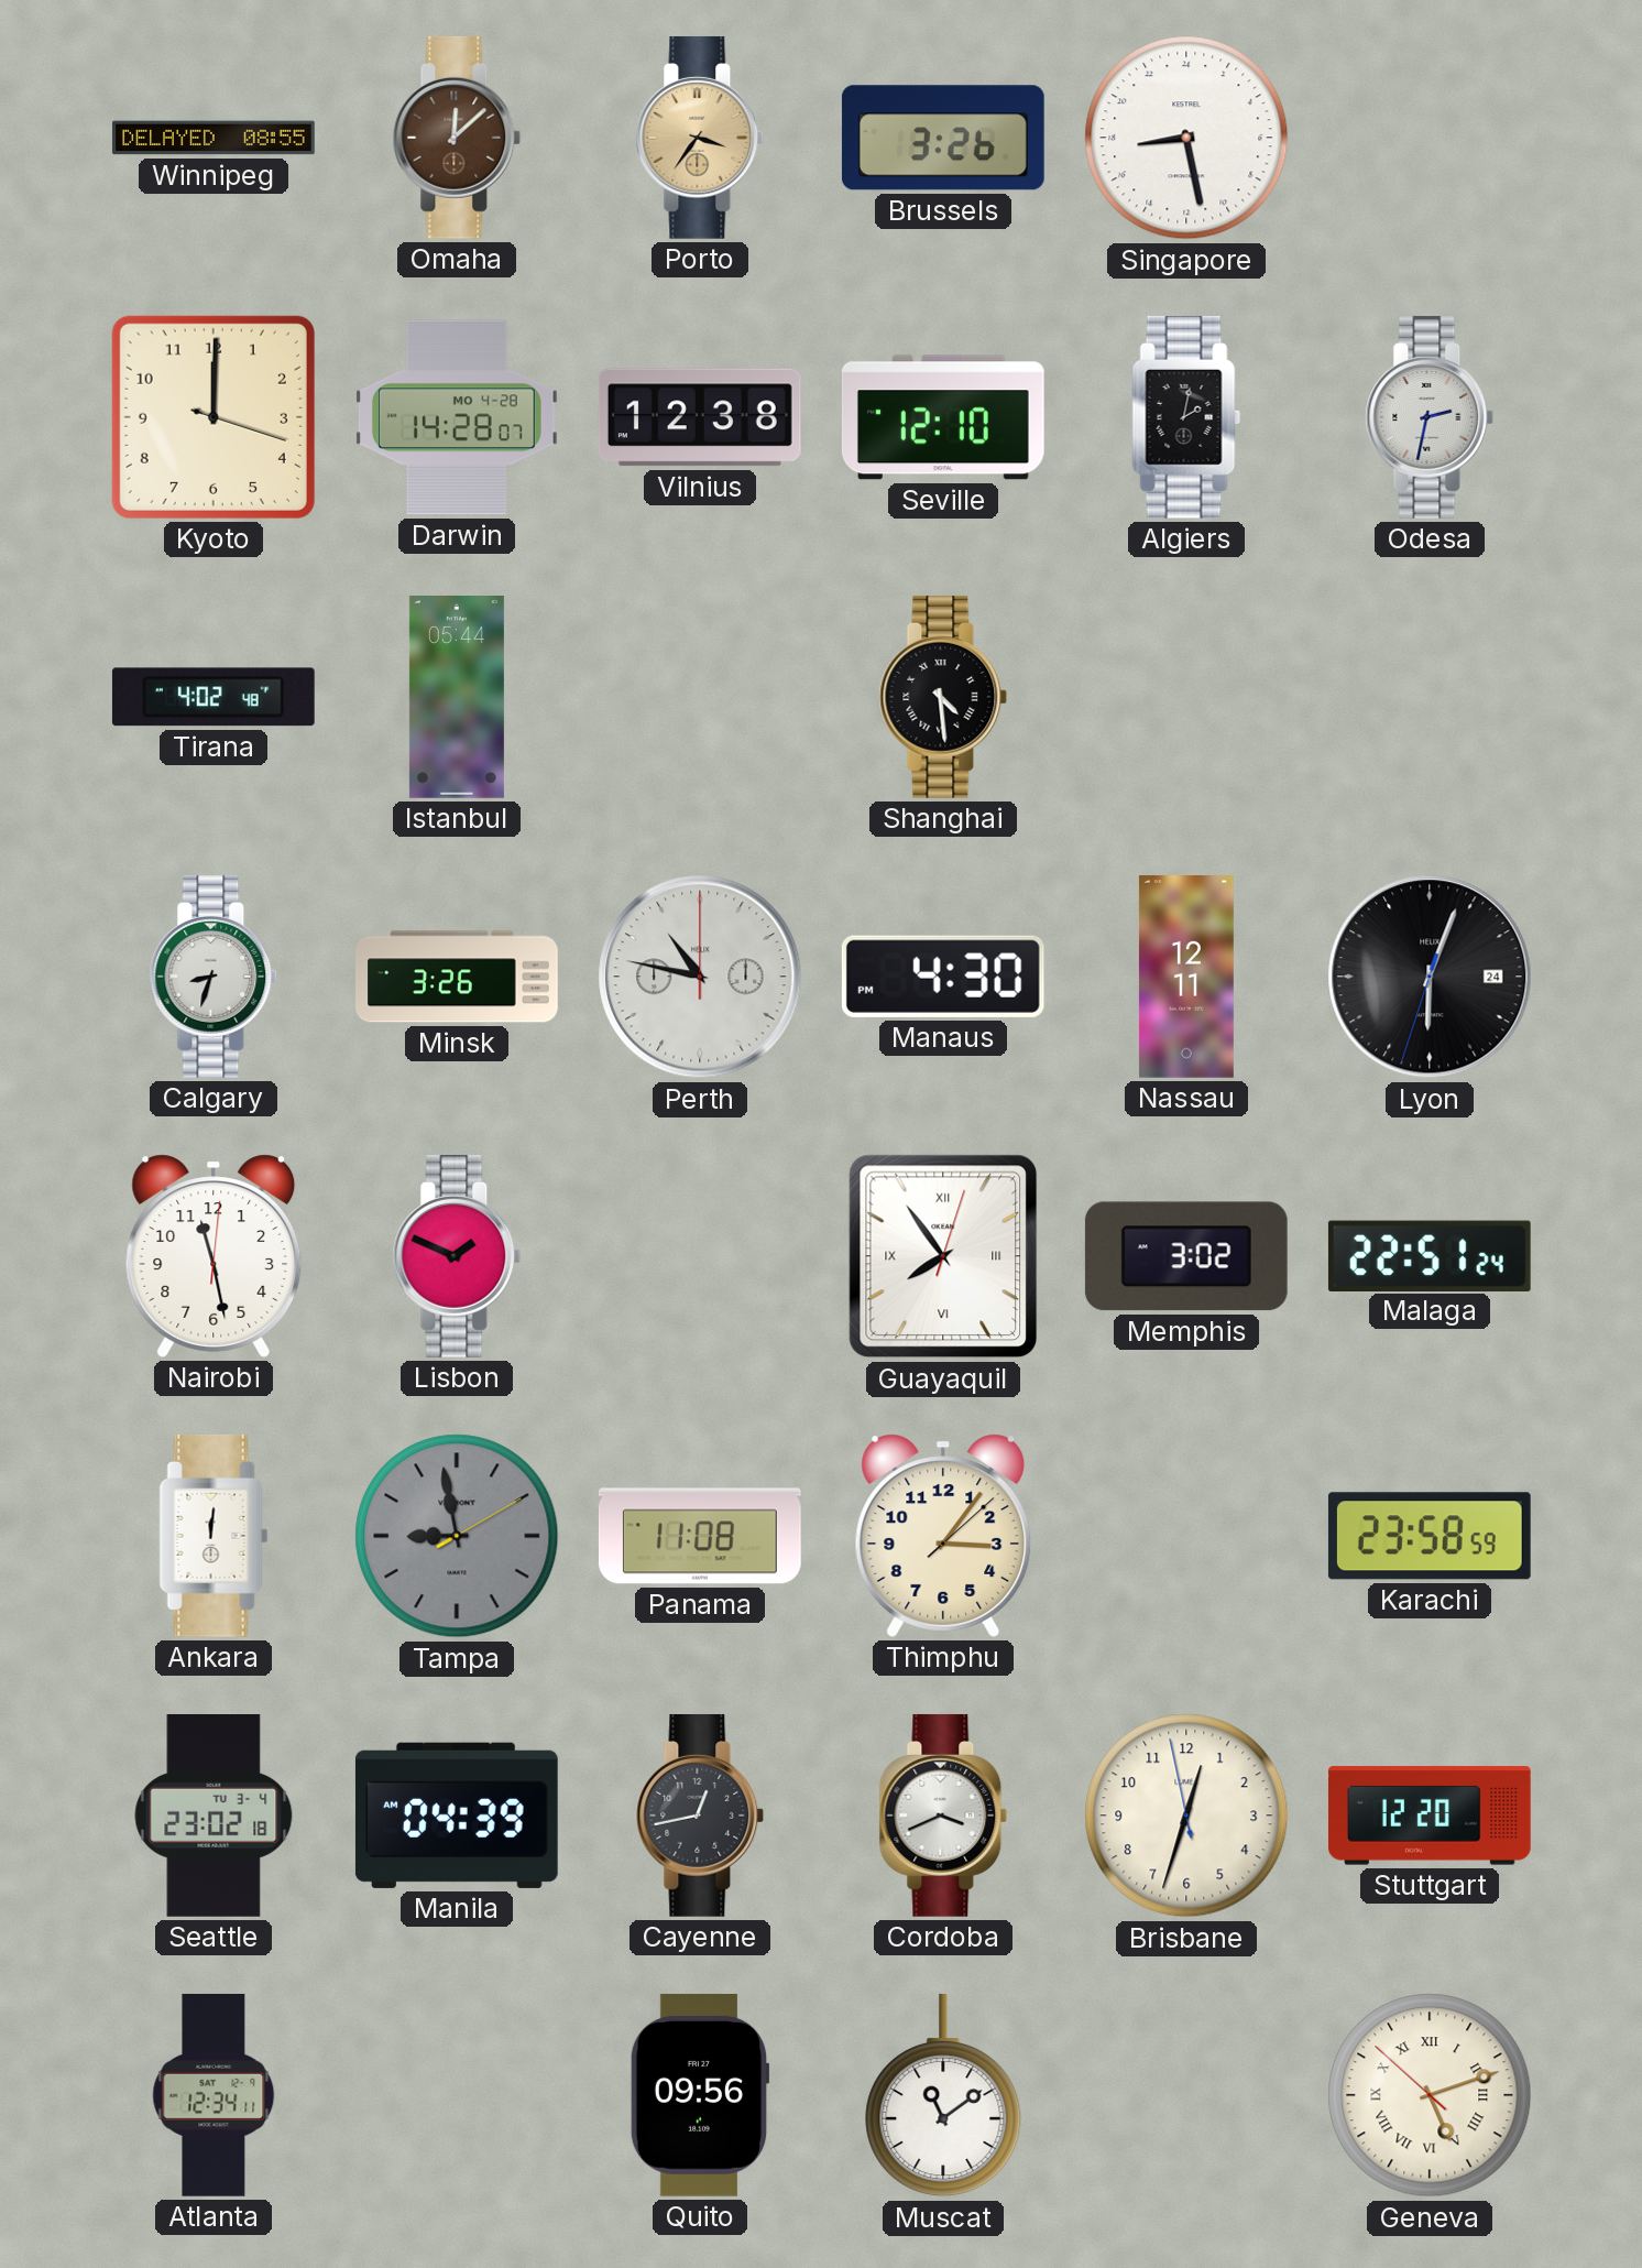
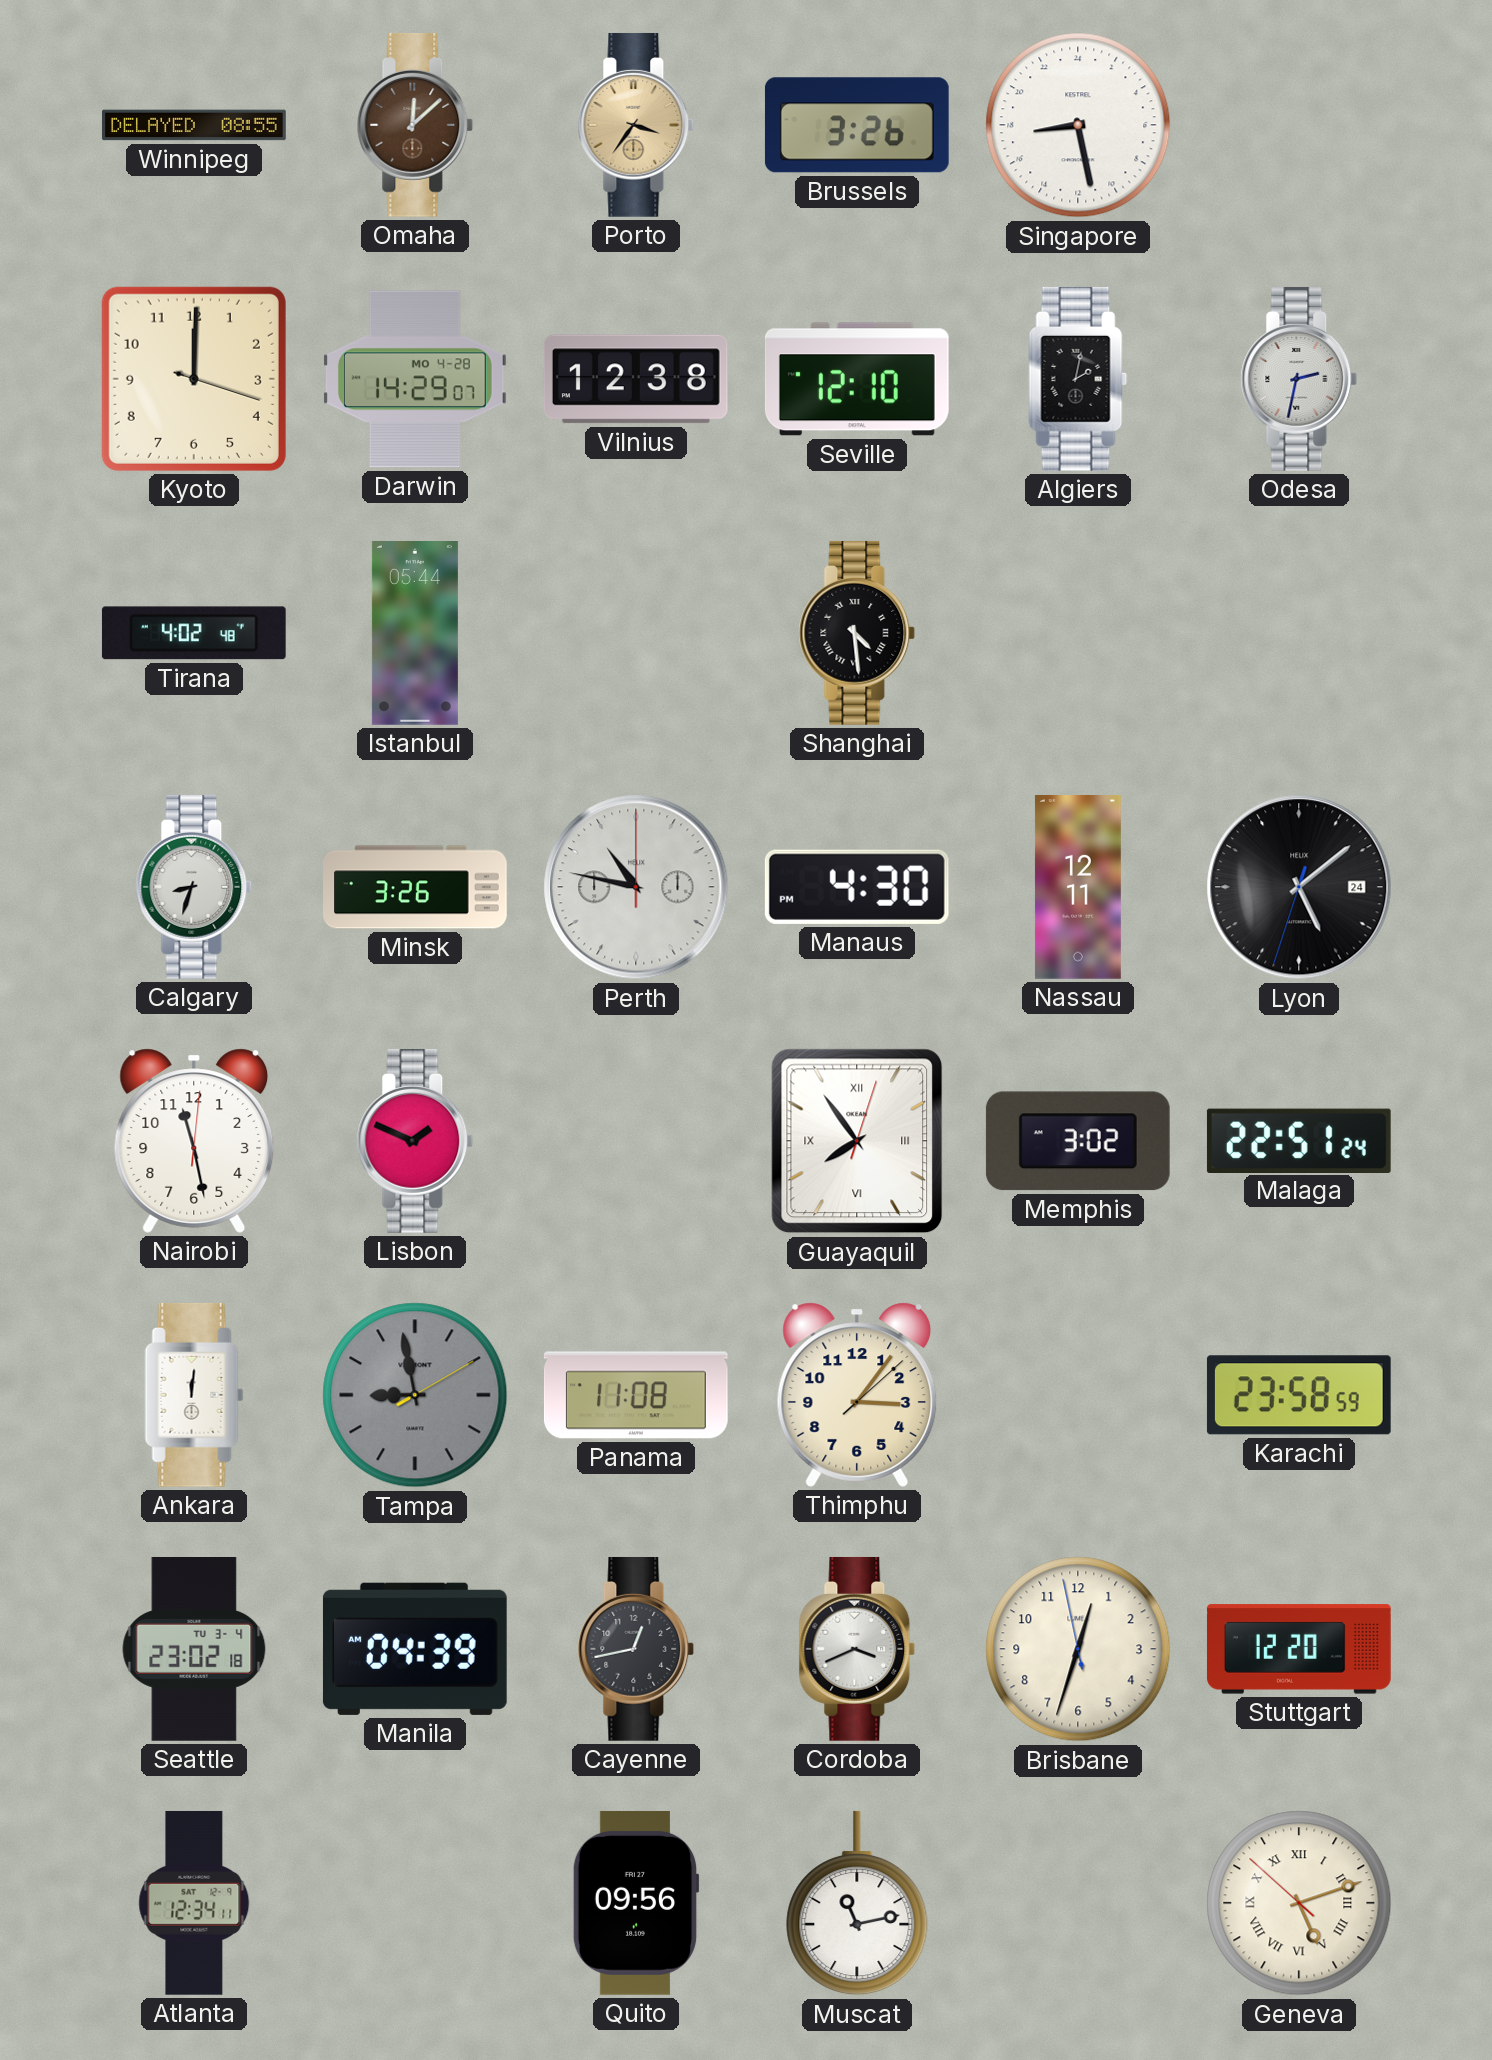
Darwin: 14:28 -> 14:29 (415, 379)
Lyon: 6:03 -> 5:08 (1299, 887)
Muscat: 11:09 -> 11:13 (857, 1903)
